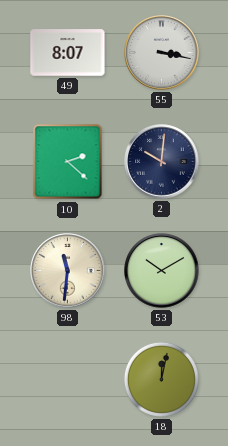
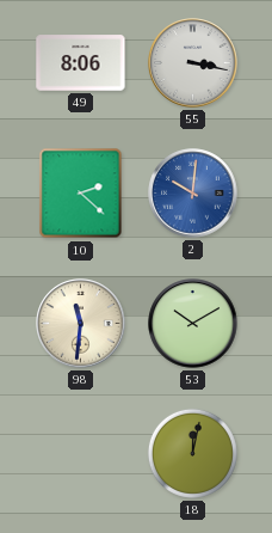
49: 8:07 -> 8:06 (81, 63)
2 dial: navy -> blue (193, 194)
